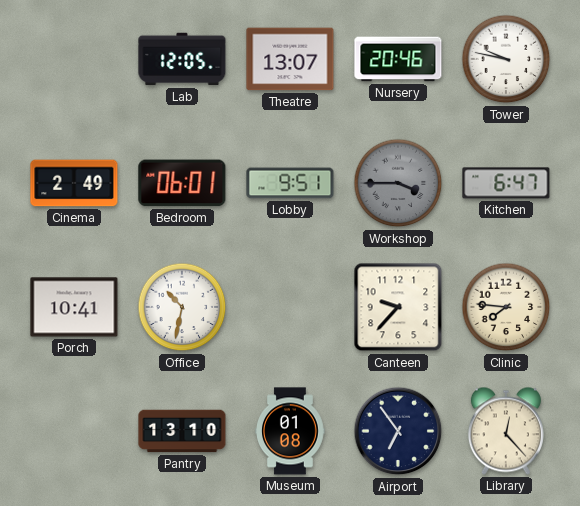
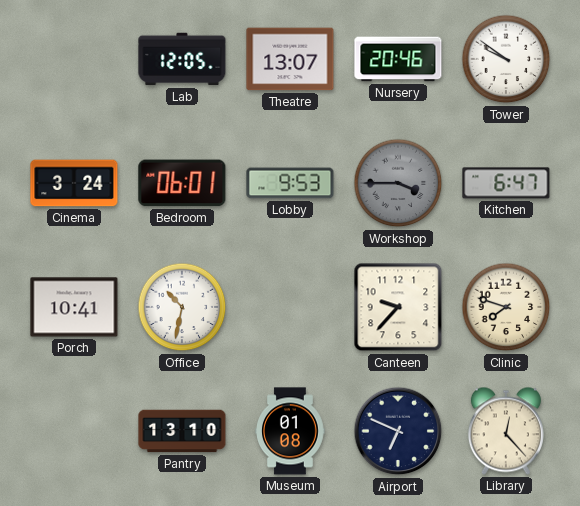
Tower: 9:47 -> 9:51 (506, 59)
Cinema: 2:49 -> 3:24 (74, 183)
Lobby: 9:51 -> 9:53 (290, 183)
Clinic: 7:46 -> 7:48 (506, 307)
Airport: 6:54 -> 6:49 (398, 431)
